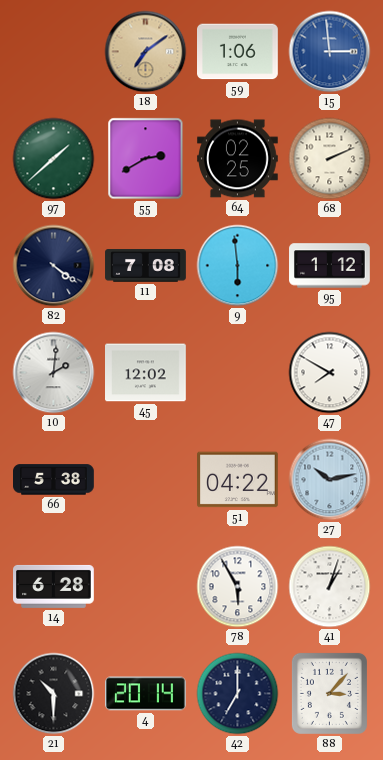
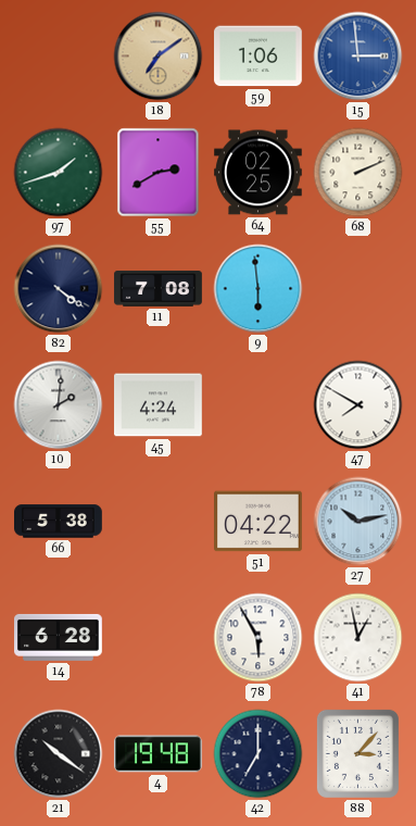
97: 1:38 -> 1:42 (59, 173)
95: 1:12 -> none (330, 266)
45: 12:02 -> 4:24 (159, 405)
41: 1:03 -> 12:58 (358, 638)
21: 10:30 -> 10:21 (59, 754)
4: 20:14 -> 19:48 (159, 754)
